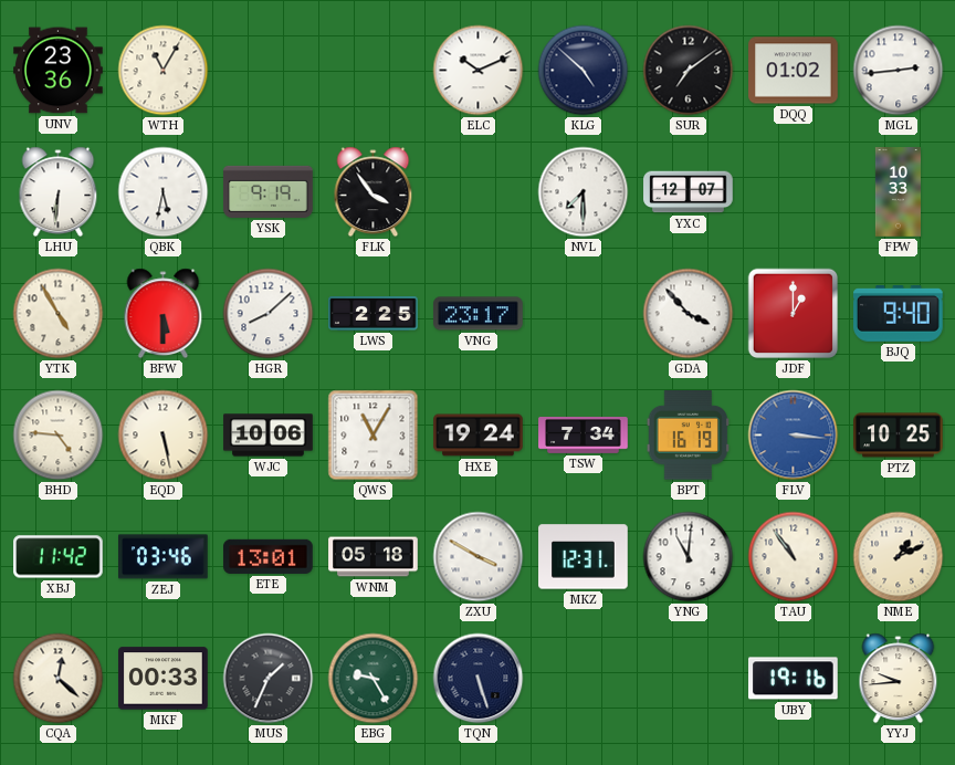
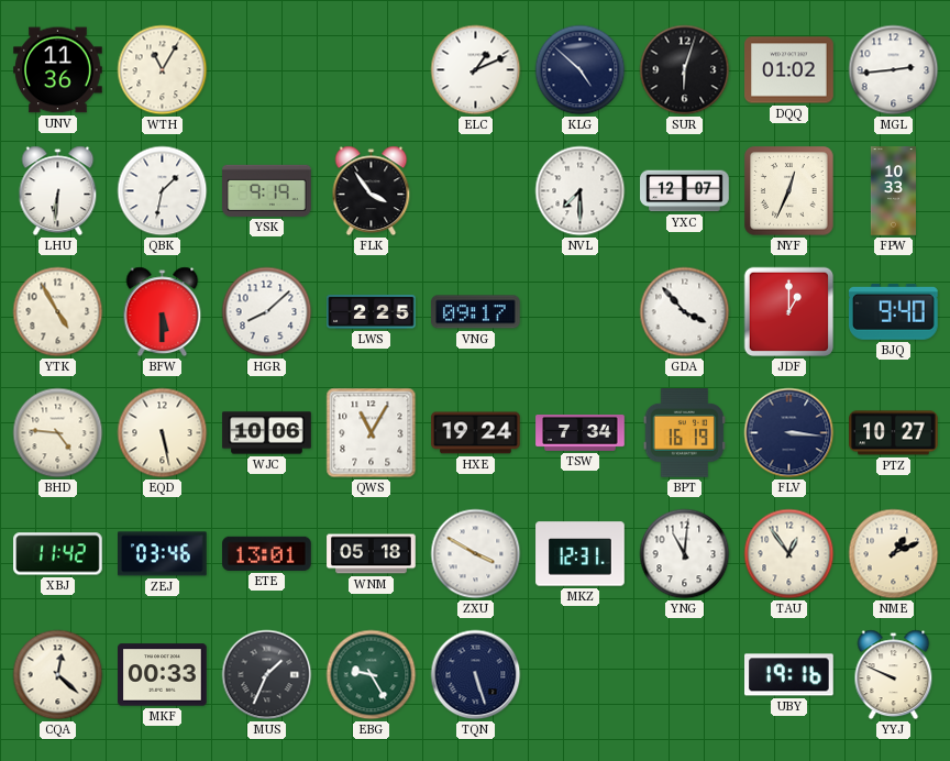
UNV: 23:36 -> 11:36 (58, 70)
ELC: 10:11 -> 1:11 (476, 70)
SUR: 7:09 -> 6:03 (685, 70)
QBK: 5:32 -> 1:32 (163, 191)
NYF: none -> 12:34 (789, 191)
VNG: 23:17 -> 09:17 (476, 312)
FLV dial: blue -> navy (789, 433)
PTZ: 10:25 -> 10:27 (894, 433)
TAU: 10:54 -> 12:54 (789, 554)
YYJ: 9:44 -> 9:49 (894, 675)
